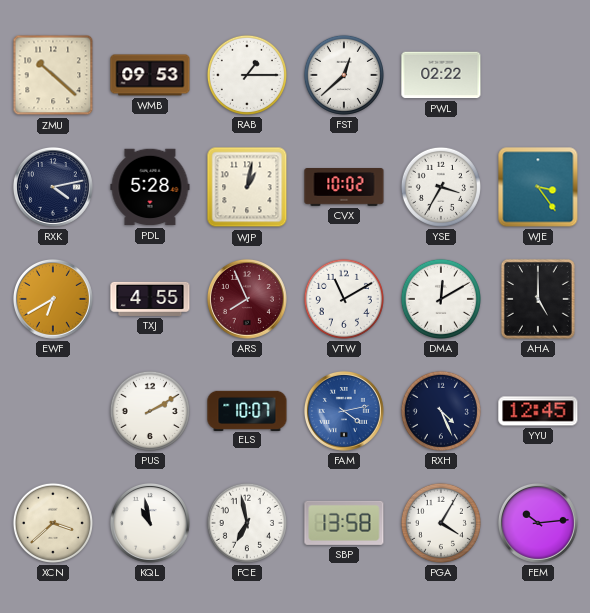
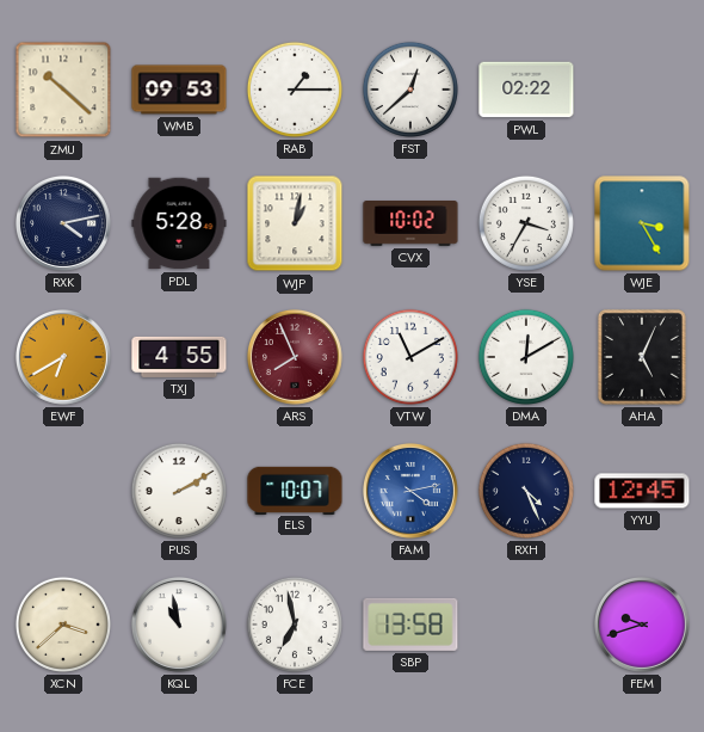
WJE: 3:24 -> 3:25 (642, 223)
AHA: 5:00 -> 5:04 (642, 357)
PGA: 4:05 -> none (441, 523)
FEM: 10:14 -> 9:42 (642, 625)
